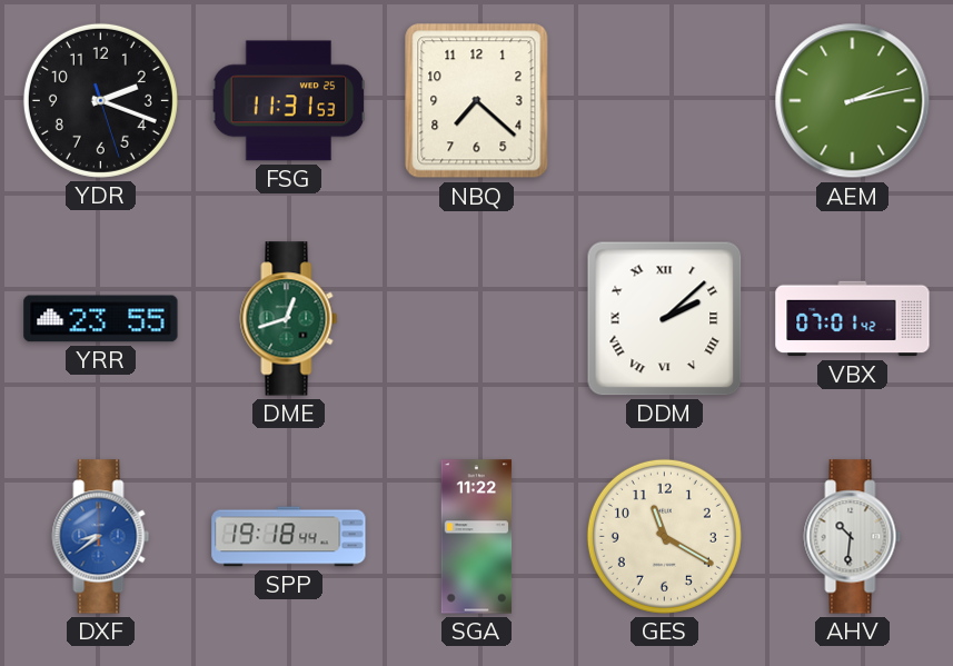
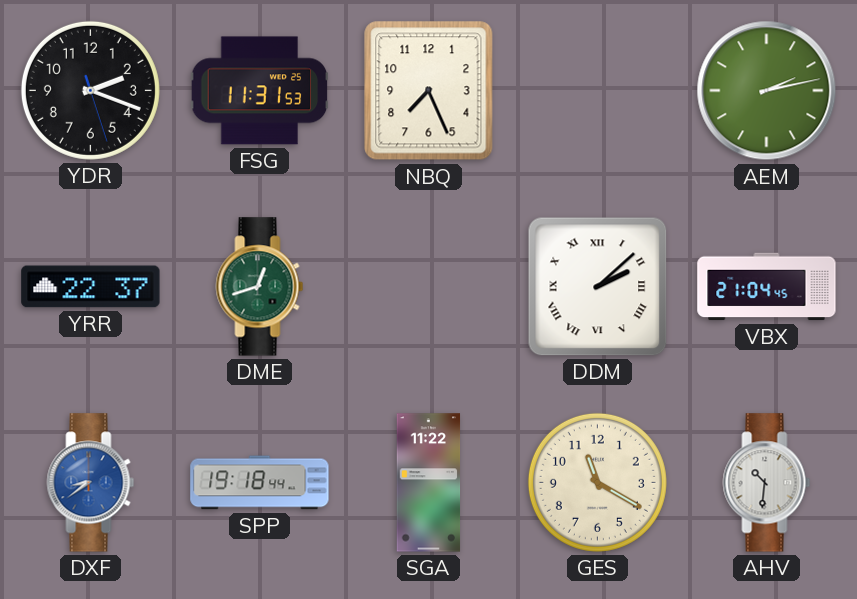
NBQ: 7:22 -> 7:26 (429, 91)
YRR: 23:55 -> 22:37 (91, 287)
VBX: 07:01 -> 21:04 (767, 287)
